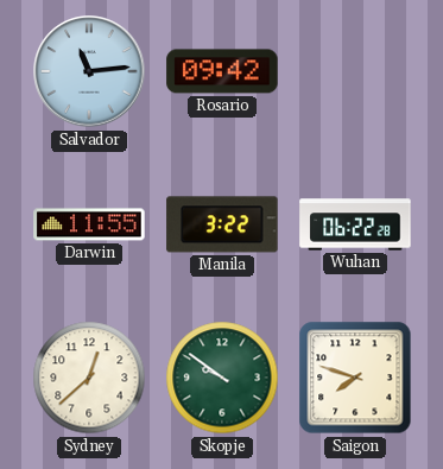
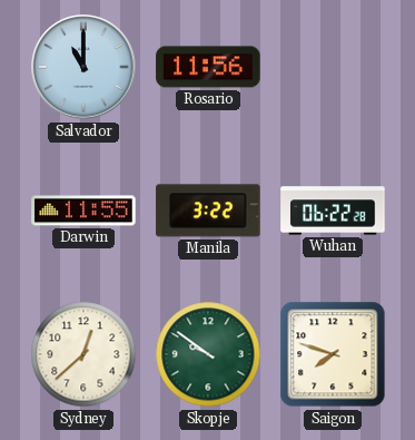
Salvador: 11:14 -> 11:00 (83, 67)
Rosario: 09:42 -> 11:56 (208, 67)
